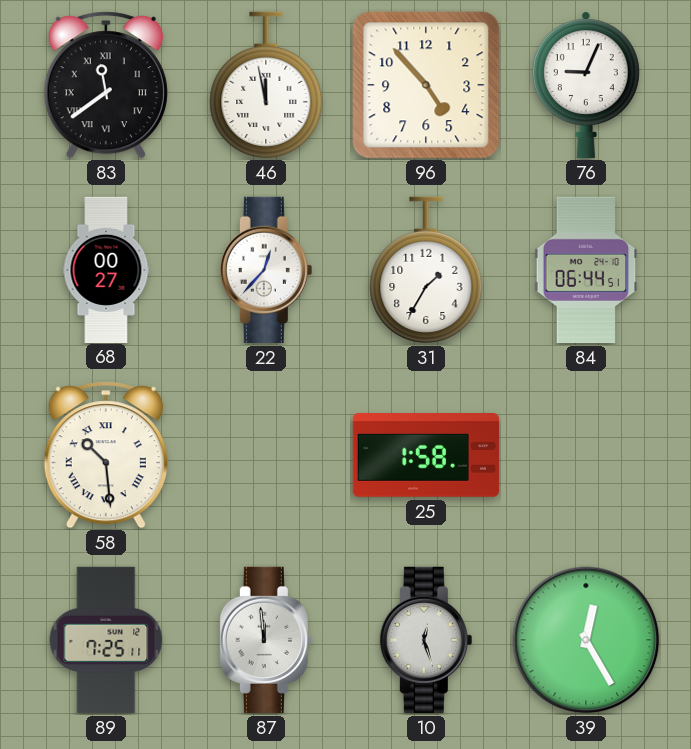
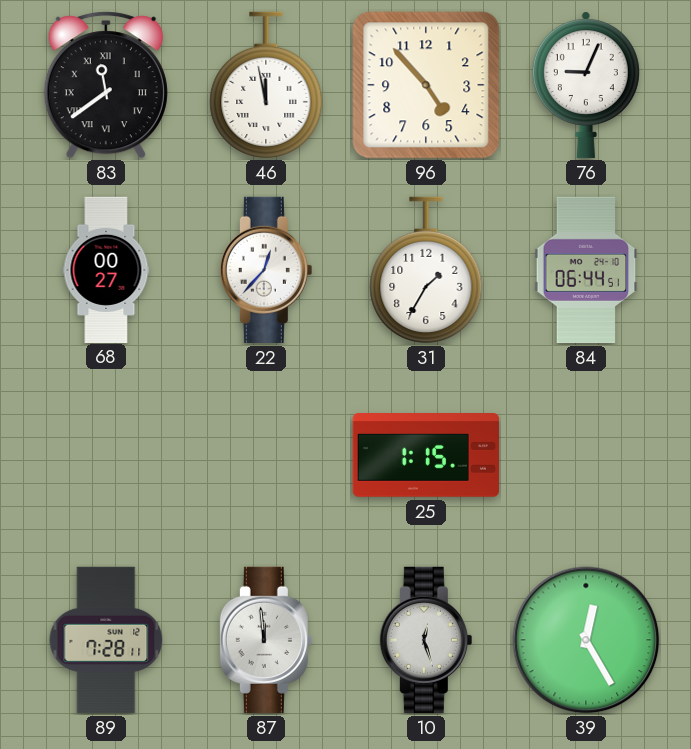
58: 10:29 -> none (106, 455)
25: 1:58 -> 1:15 (426, 456)
89: 7:25 -> 7:28 (106, 640)
